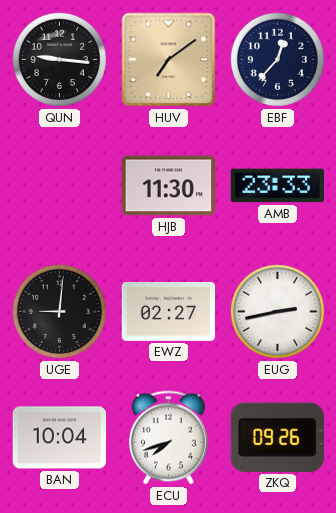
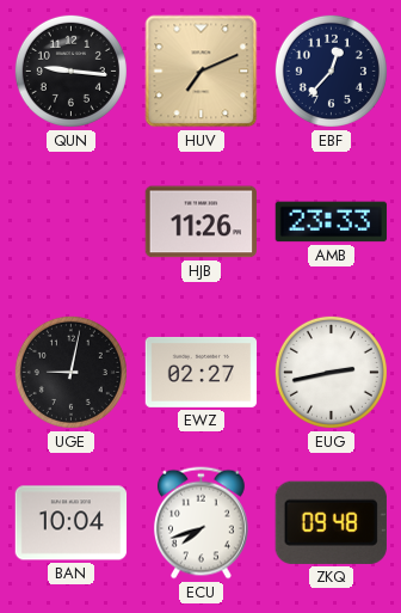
HUV: 7:09 -> 7:11 (202, 72)
HJB: 11:30 -> 11:26 (200, 222)
UGE: 9:01 -> 9:02 (70, 372)
ZKQ: 09:26 -> 09:48 (331, 522)
